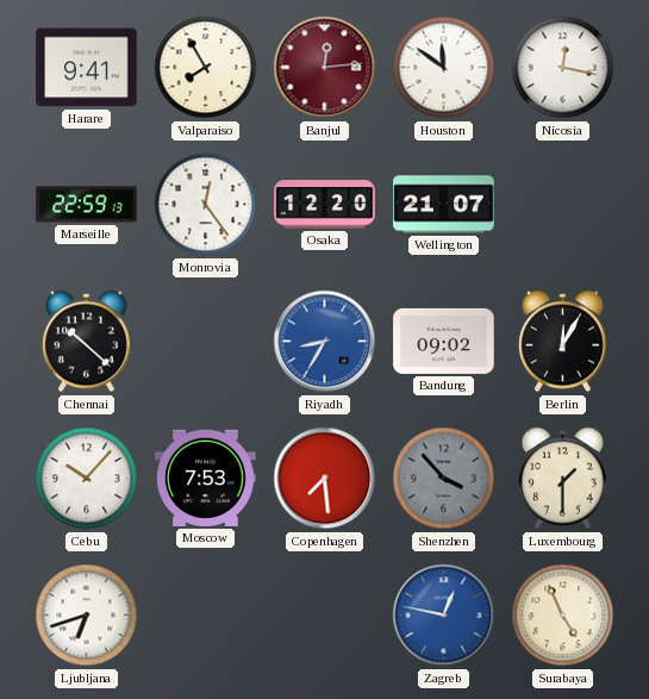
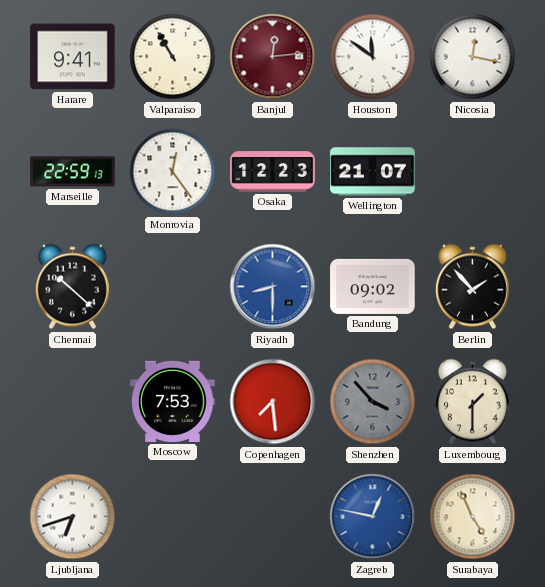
Valparaiso: 7:55 -> 10:55 (173, 57)
Osaka: 12:20 -> 12:23 (273, 172)
Riyadh: 8:35 -> 8:30 (273, 287)
Berlin: 12:05 -> 1:53 (472, 287)
Cebu: 10:07 -> none (87, 479)
